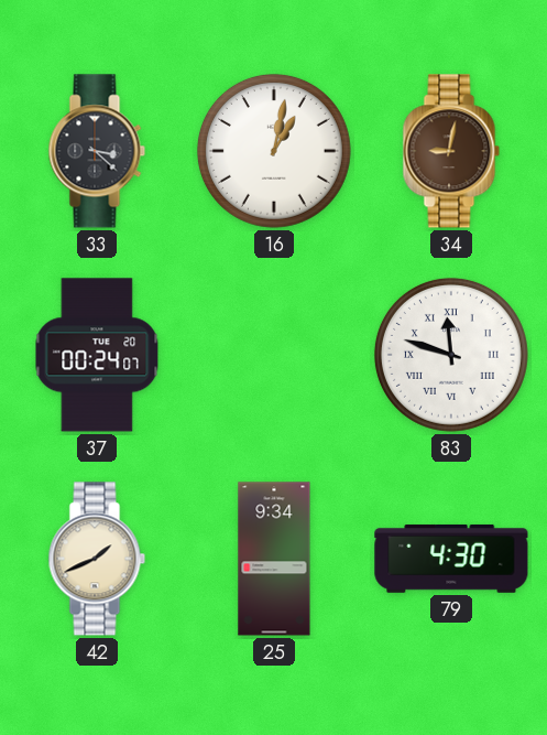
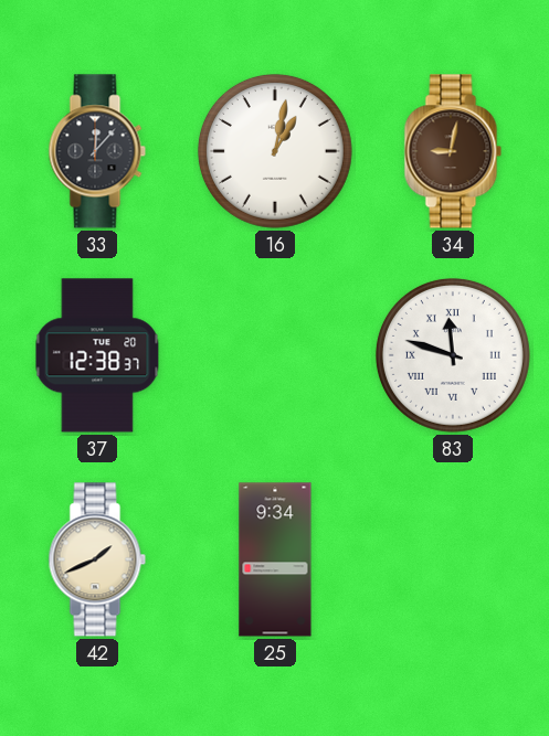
33: 3:22 -> 12:07 (97, 151)
37: 00:24 -> 12:38 (97, 355)
79: 4:30 -> none (451, 559)
